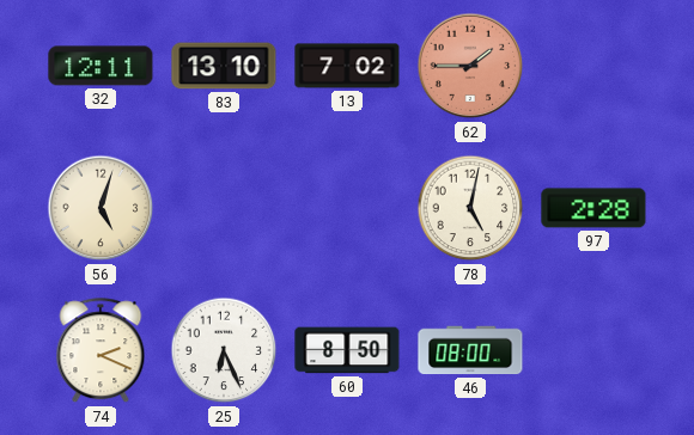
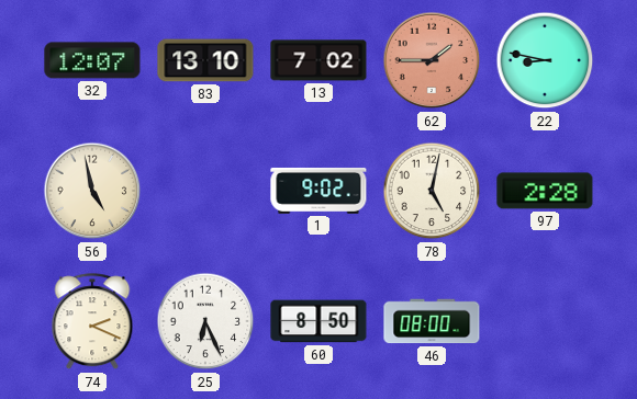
32: 12:11 -> 12:07 (92, 60)
22: none -> 8:47 (545, 60)
56: 5:03 -> 4:58 (92, 191)
1: none -> 9:02 (318, 191)
